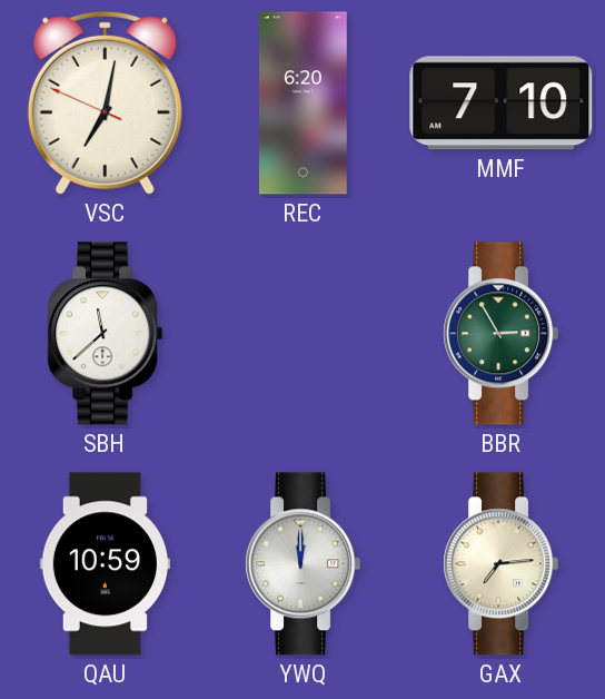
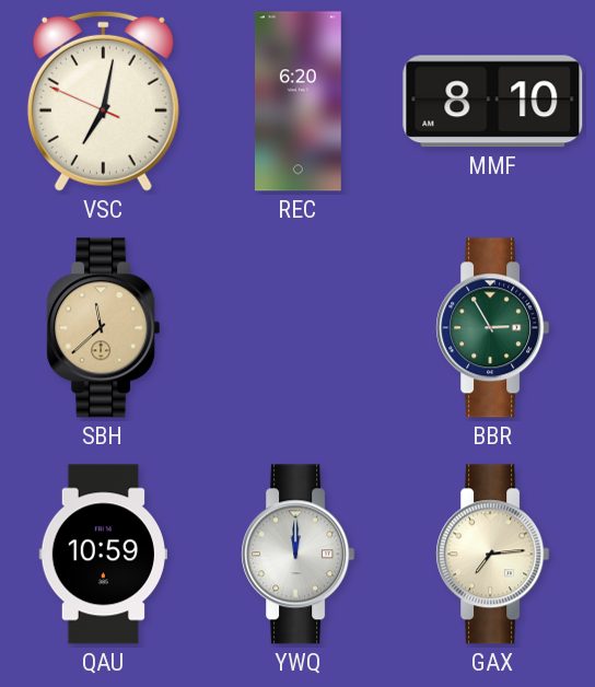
MMF: 7:10 -> 8:10 (493, 102)
SBH dial: white -> champagne (104, 328)
